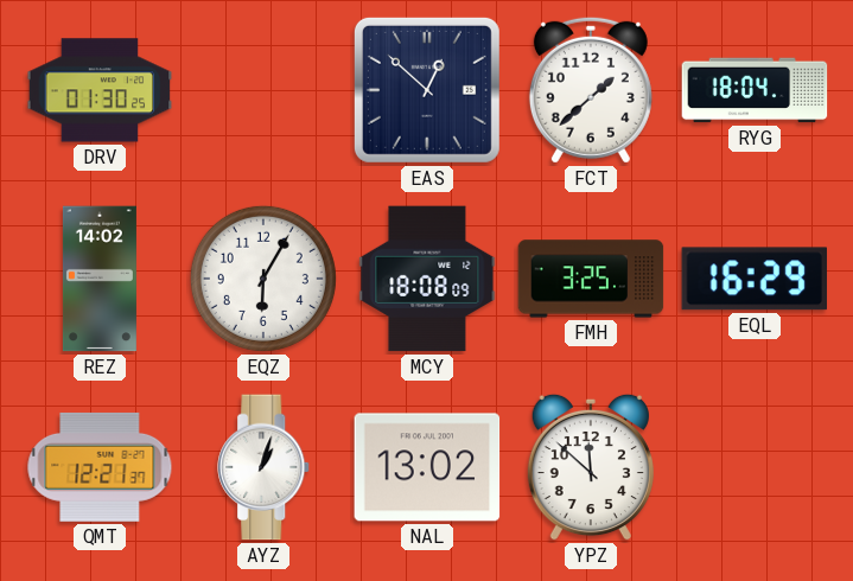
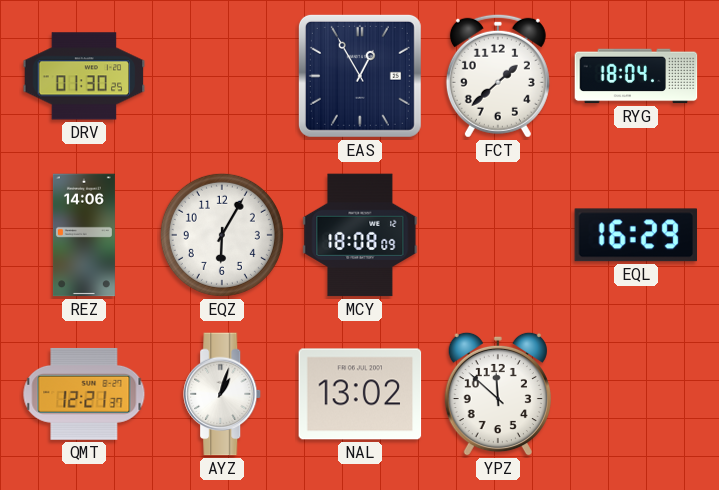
EAS: 12:52 -> 12:55 (360, 76)
REZ: 14:02 -> 14:06 (84, 235)
FMH: 3:25 -> none (591, 279)
